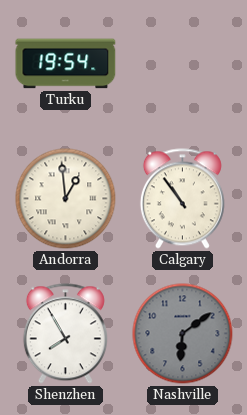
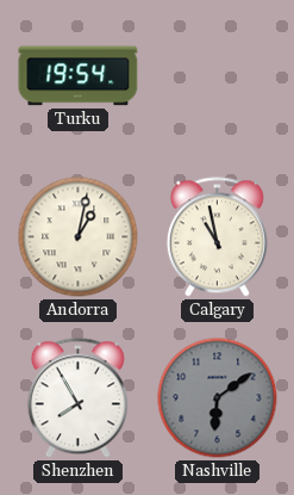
Andorra: 12:59 -> 1:02 (79, 237)
Calgary: 10:54 -> 10:58 (217, 237)
